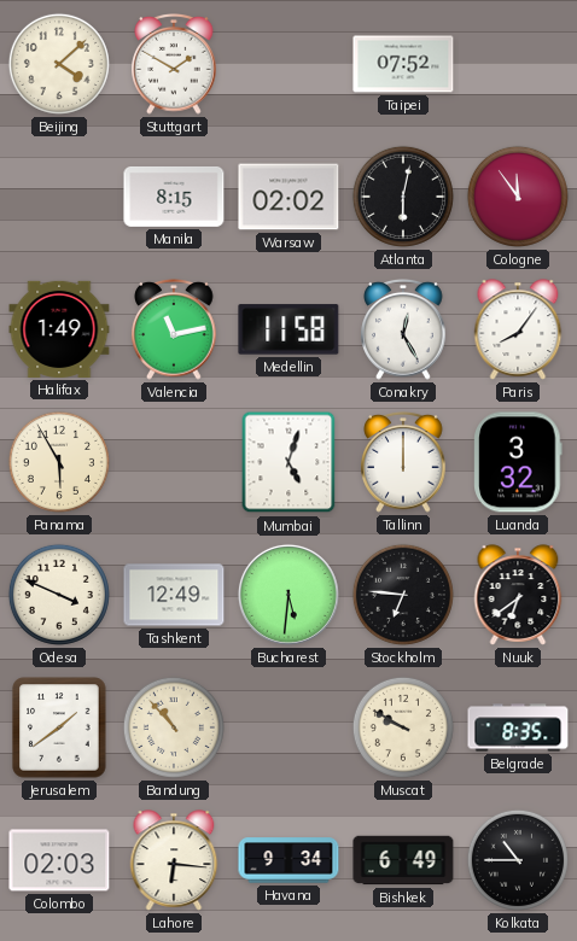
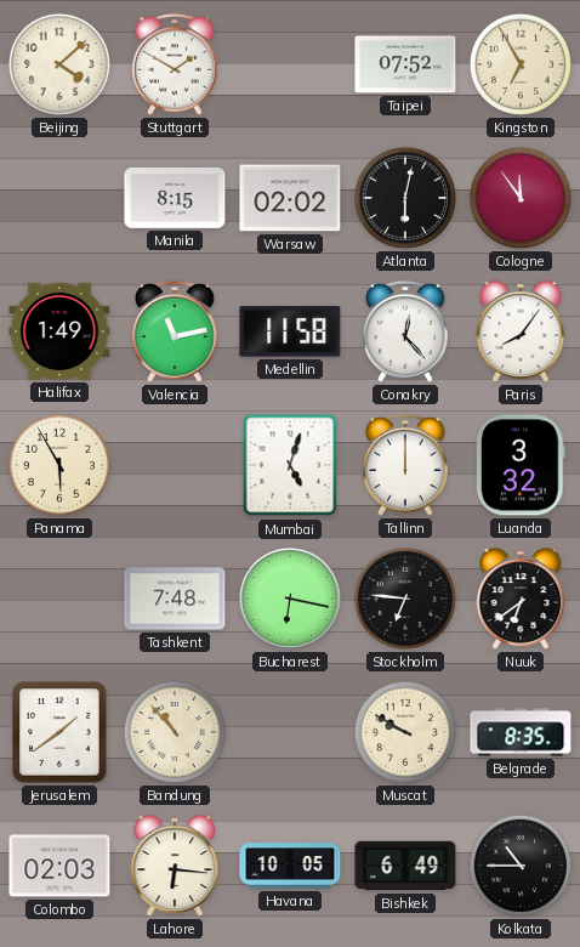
Kingston: none -> 6:55 (521, 64)
Conakry: 12:25 -> 12:23 (405, 333)
Odesa: 3:49 -> none (59, 595)
Tashkent: 12:49 -> 7:48 (175, 599)
Bucharest: 5:31 -> 6:17 (290, 599)
Havana: 9:34 -> 10:05 (290, 866)
